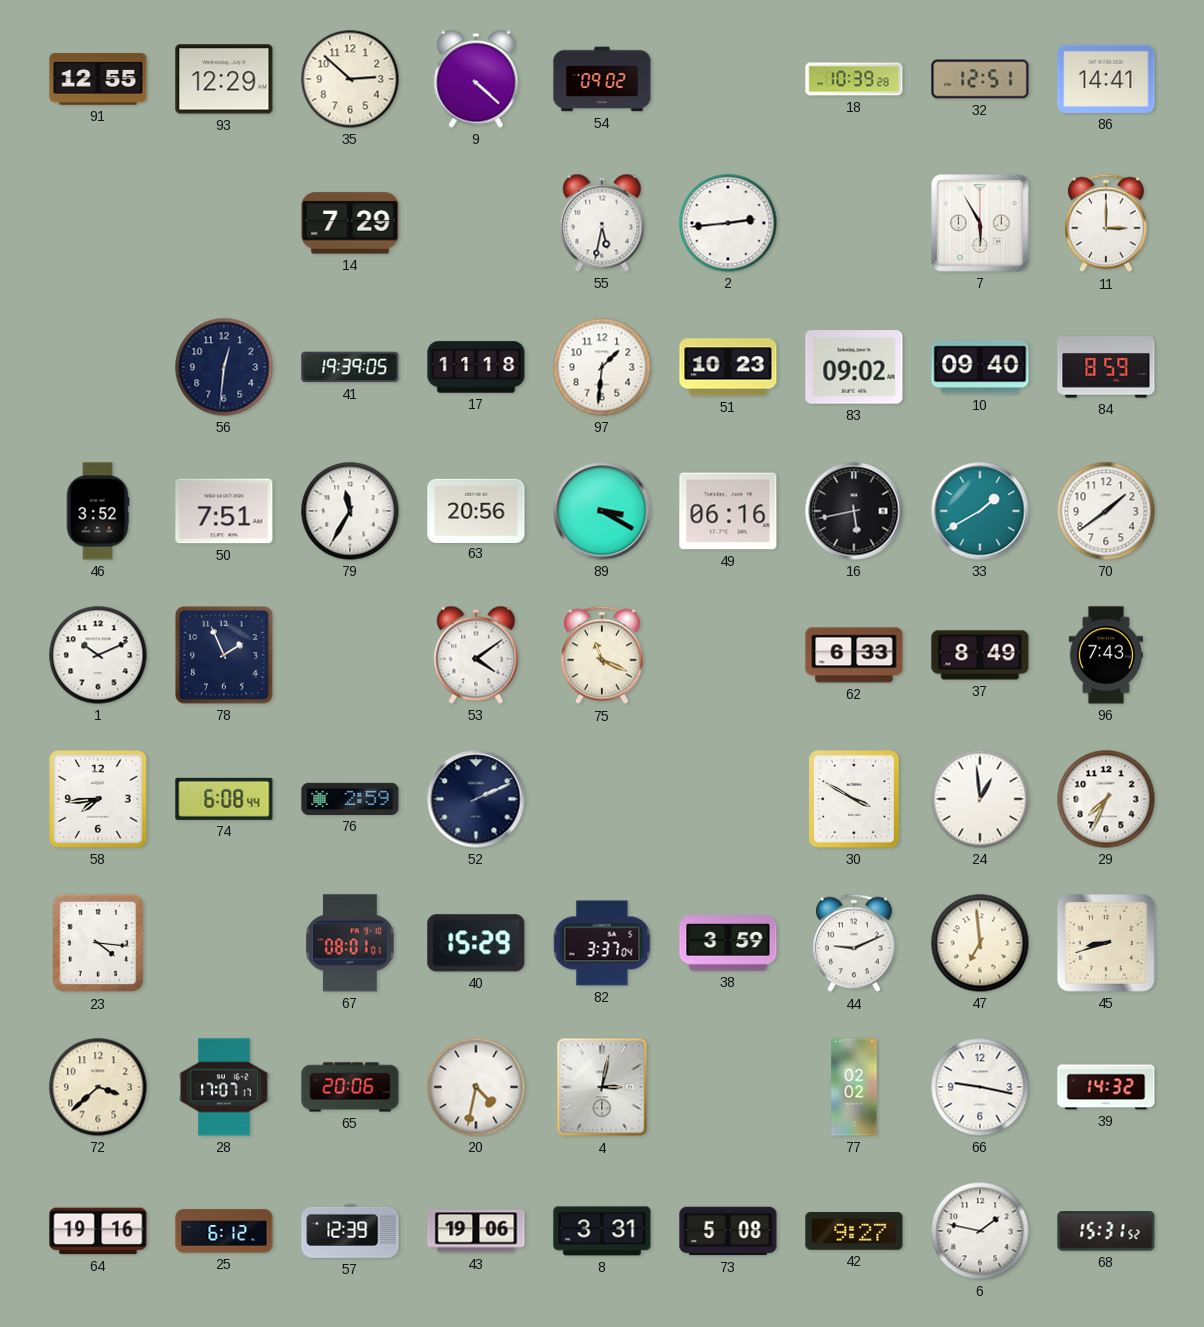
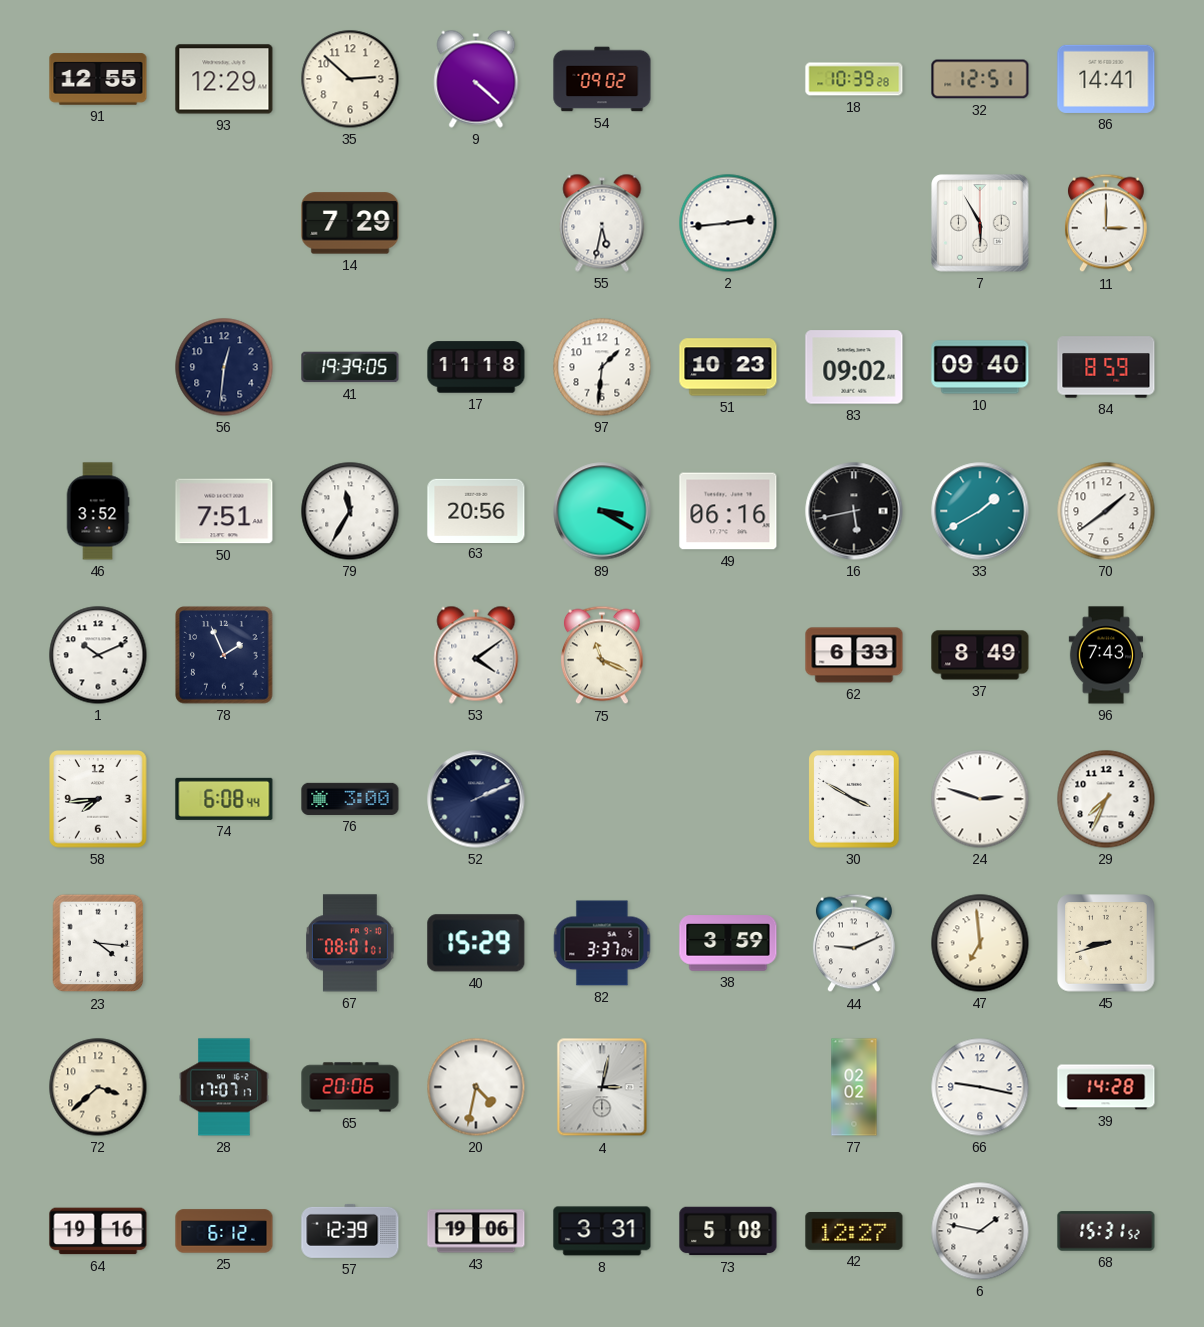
76: 2:59 -> 3:00 (350, 799)
24: 12:59 -> 2:48 (980, 799)
39: 14:32 -> 14:28 (1106, 1087)
42: 9:27 -> 12:27 (854, 1232)
